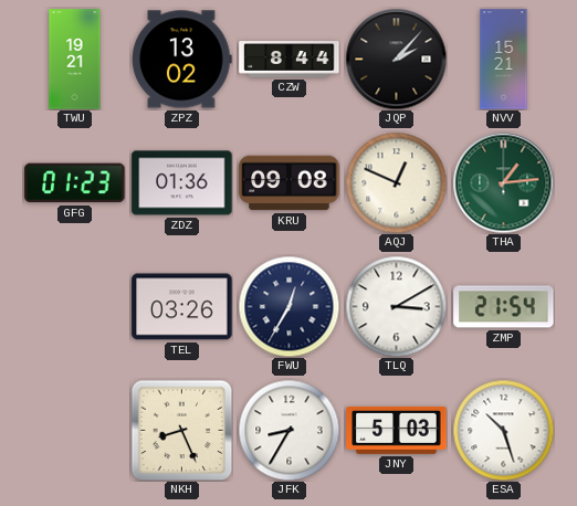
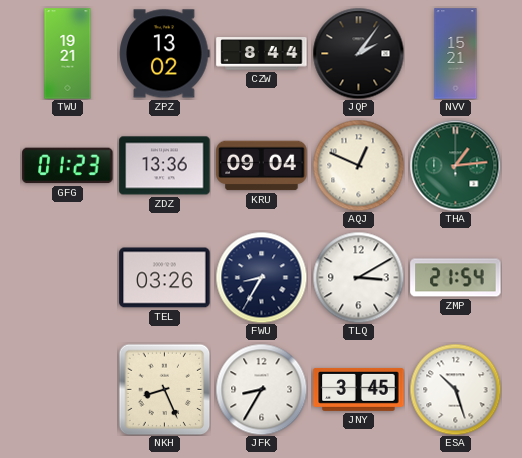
JQP: 2:07 -> 2:06 (358, 53)
ZDZ: 01:36 -> 13:36 (165, 166)
KRU: 09:08 -> 09:04 (262, 166)
FWU: 12:35 -> 8:35 (261, 277)
JNY: 5:03 -> 3:45 (359, 389)
